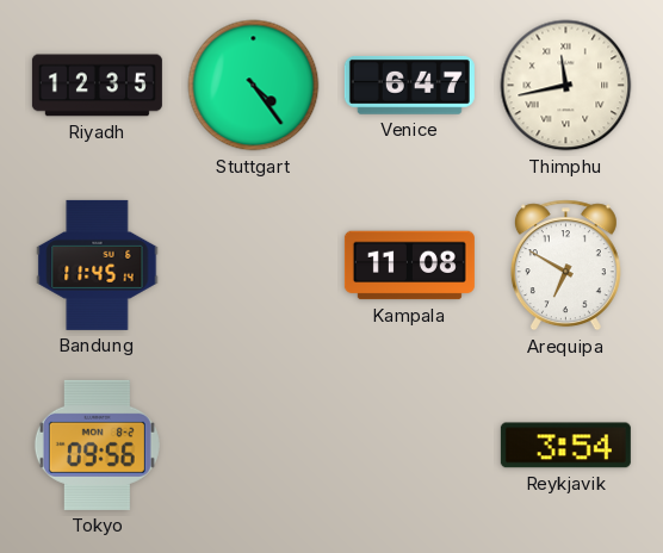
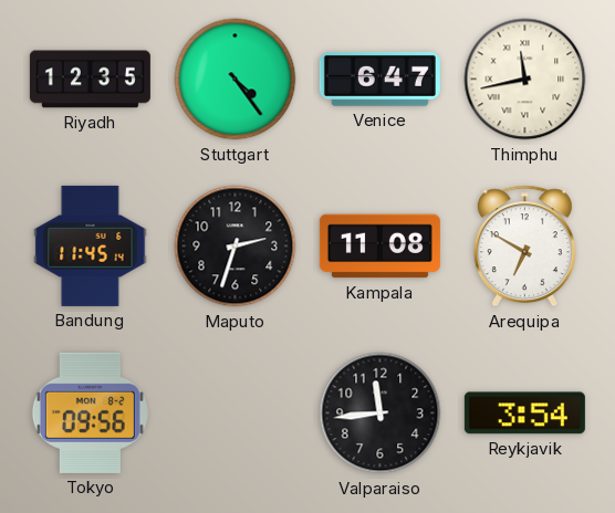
Maputo: none -> 2:33 (236, 247)
Valparaiso: none -> 11:44 (381, 413)
